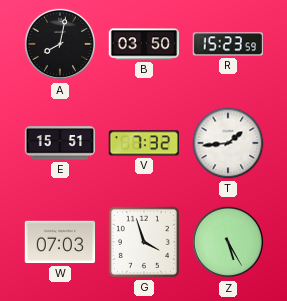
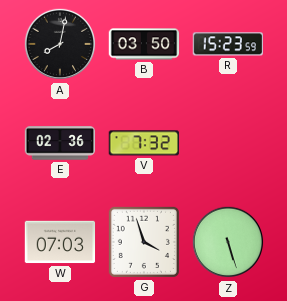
E: 15:51 -> 02:36 (60, 143)
T: 1:44 -> none (228, 143)
Z: 5:25 -> 5:27 (228, 242)
